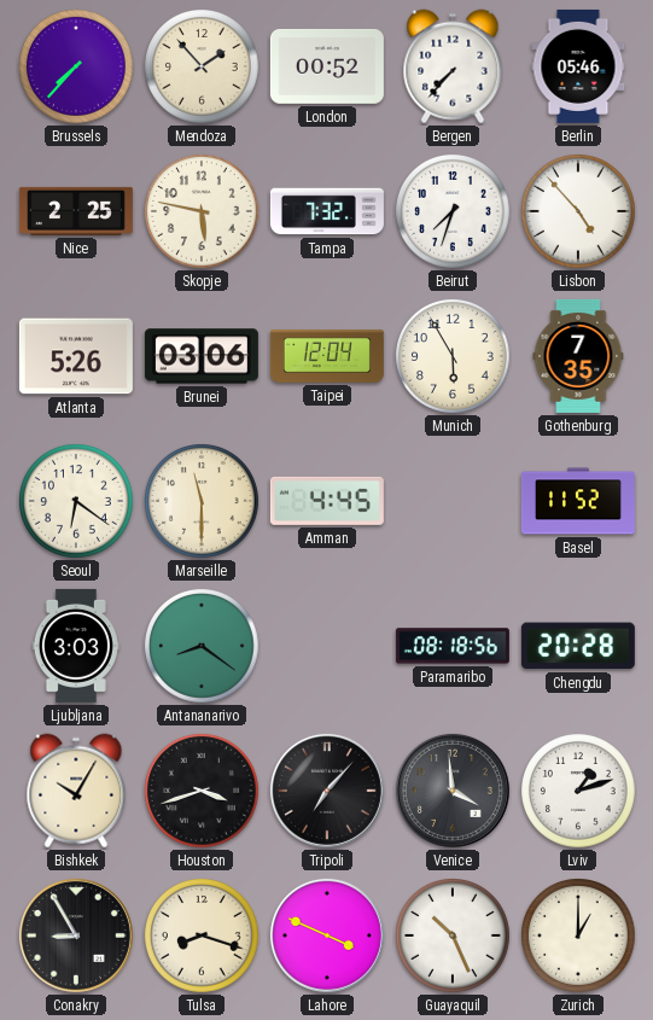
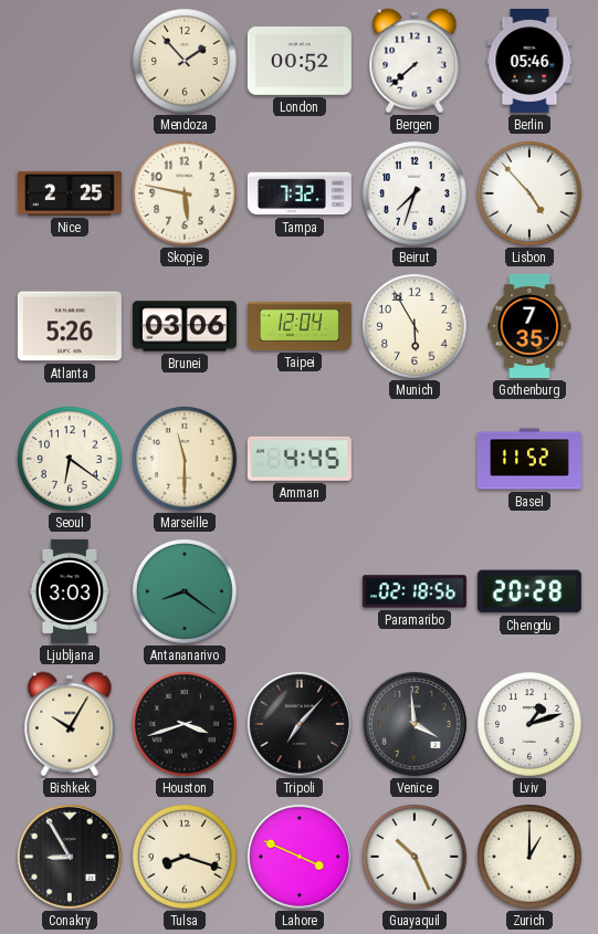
Brussels: 7:37 -> none (77, 68)
Bergen: 7:37 -> 7:38 (415, 61)
Paramaribo: 08:18 -> 02:18 (415, 591)
